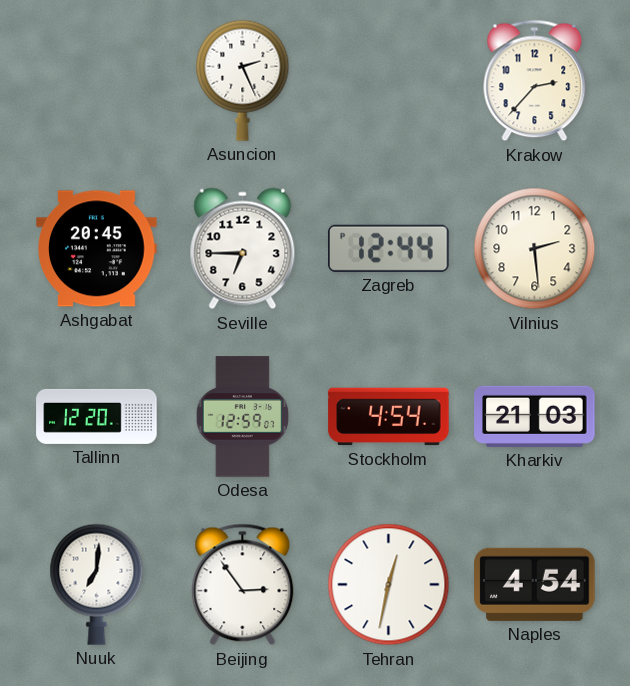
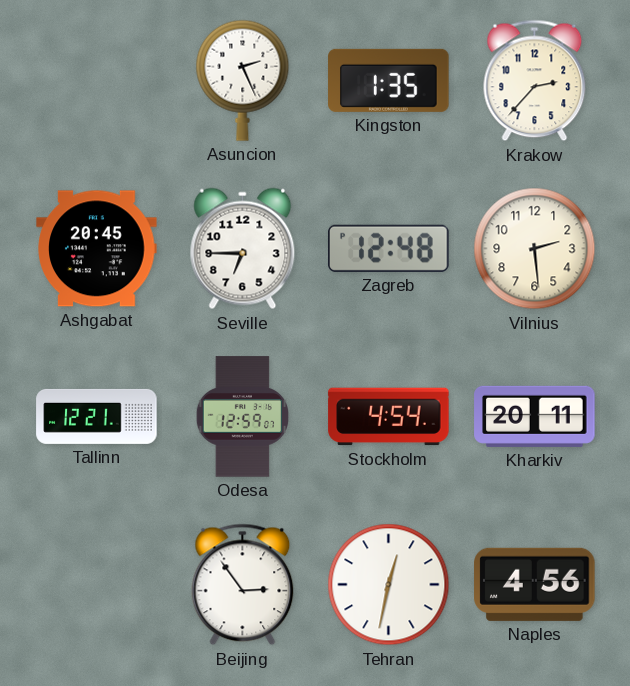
Kingston: none -> 1:35 (389, 80)
Zagreb: 12:44 -> 12:48 (389, 248)
Tallinn: 12:20 -> 12:21 (97, 416)
Kharkiv: 21:03 -> 20:11 (535, 416)
Nuuk: 7:01 -> none (97, 584)
Naples: 4:54 -> 4:56 (535, 584)
